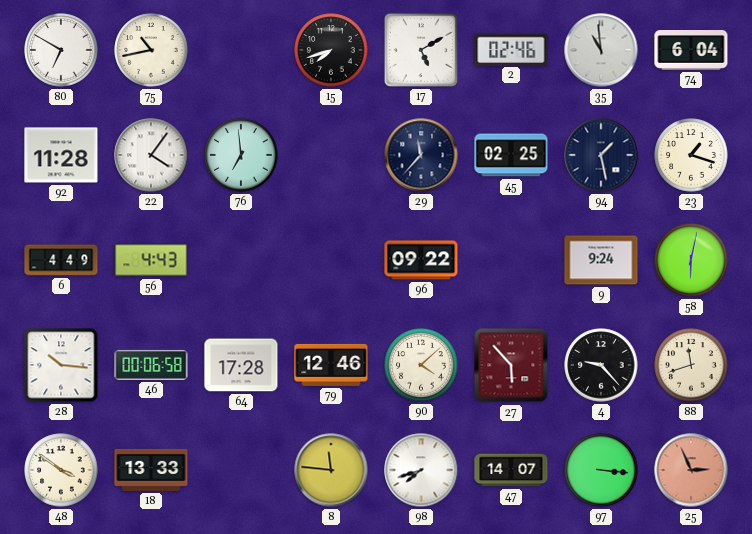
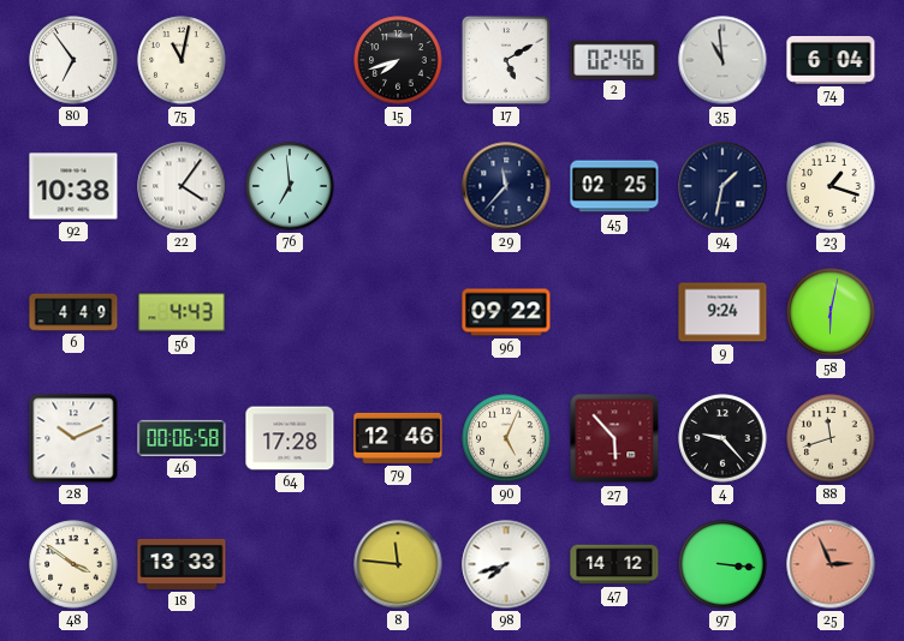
80: 6:50 -> 6:54 (73, 60)
75: 10:43 -> 11:02 (182, 60)
92: 11:28 -> 10:38 (73, 186)
94: 1:28 -> 1:32 (722, 186)
28: 10:16 -> 10:11 (73, 438)
90: 4:08 -> 5:04 (506, 438)
47: 14:07 -> 14:12 (614, 564)
